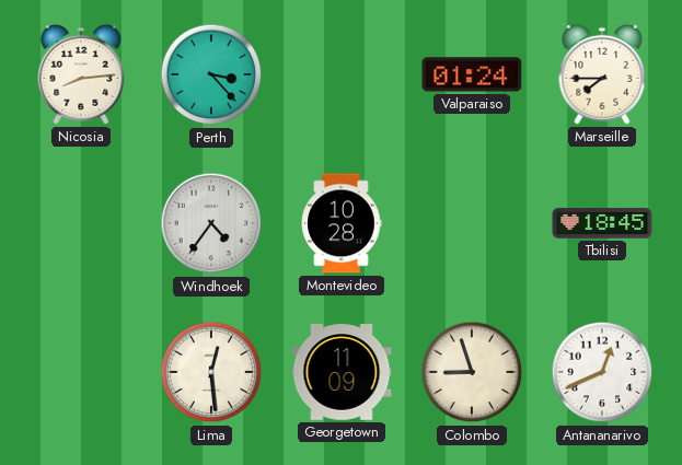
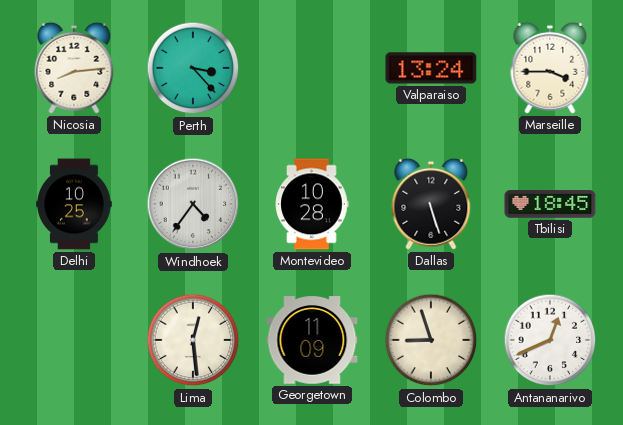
Valparaiso: 01:24 -> 13:24 (431, 68)
Marseille: 7:45 -> 3:45 (550, 68)
Delhi: none -> 10:25 (74, 204)
Dallas: none -> 5:27 (431, 204)
